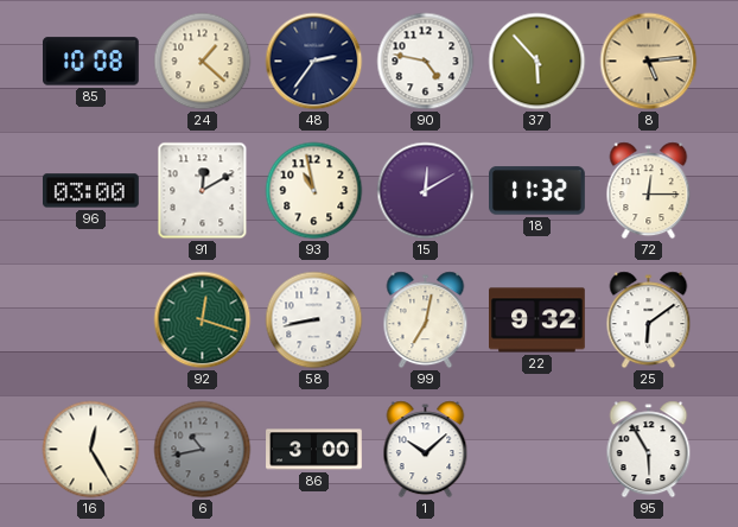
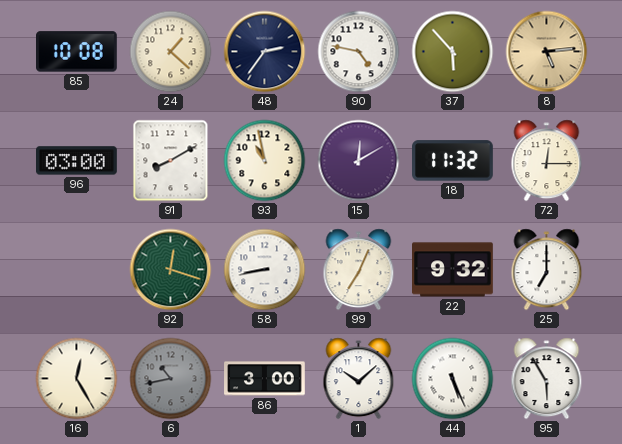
91: 12:10 -> 8:10 (171, 161)
99: 7:02 -> 7:04 (359, 270)
25: 6:09 -> 7:00 (547, 270)
44: none -> 5:26 (453, 379)
